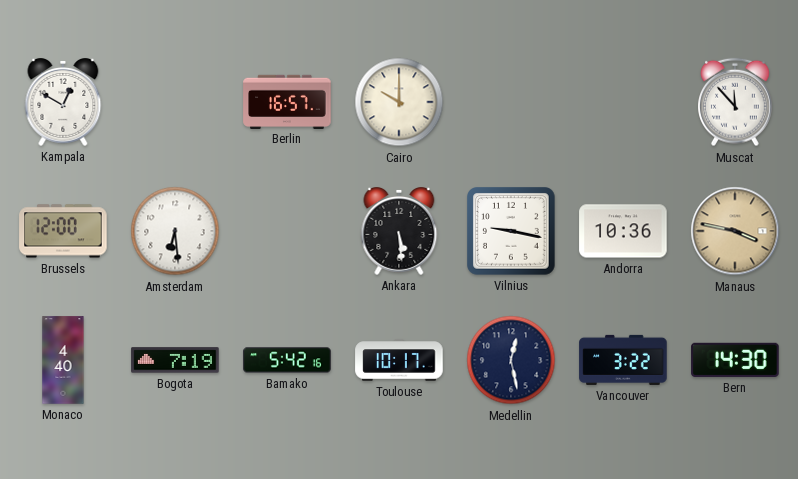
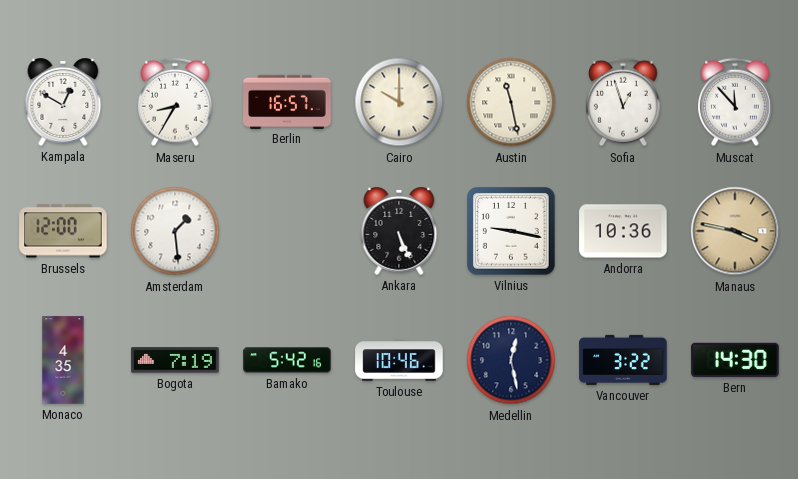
Maseru: none -> 8:35 (176, 102)
Austin: none -> 11:28 (511, 102)
Sofia: none -> 12:57 (624, 102)
Amsterdam: 6:29 -> 1:29 (175, 231)
Ankara: 5:29 -> 5:26 (399, 232)
Monaco: 4:40 -> 4:35 (63, 360)
Toulouse: 10:17 -> 10:46 (399, 360)
